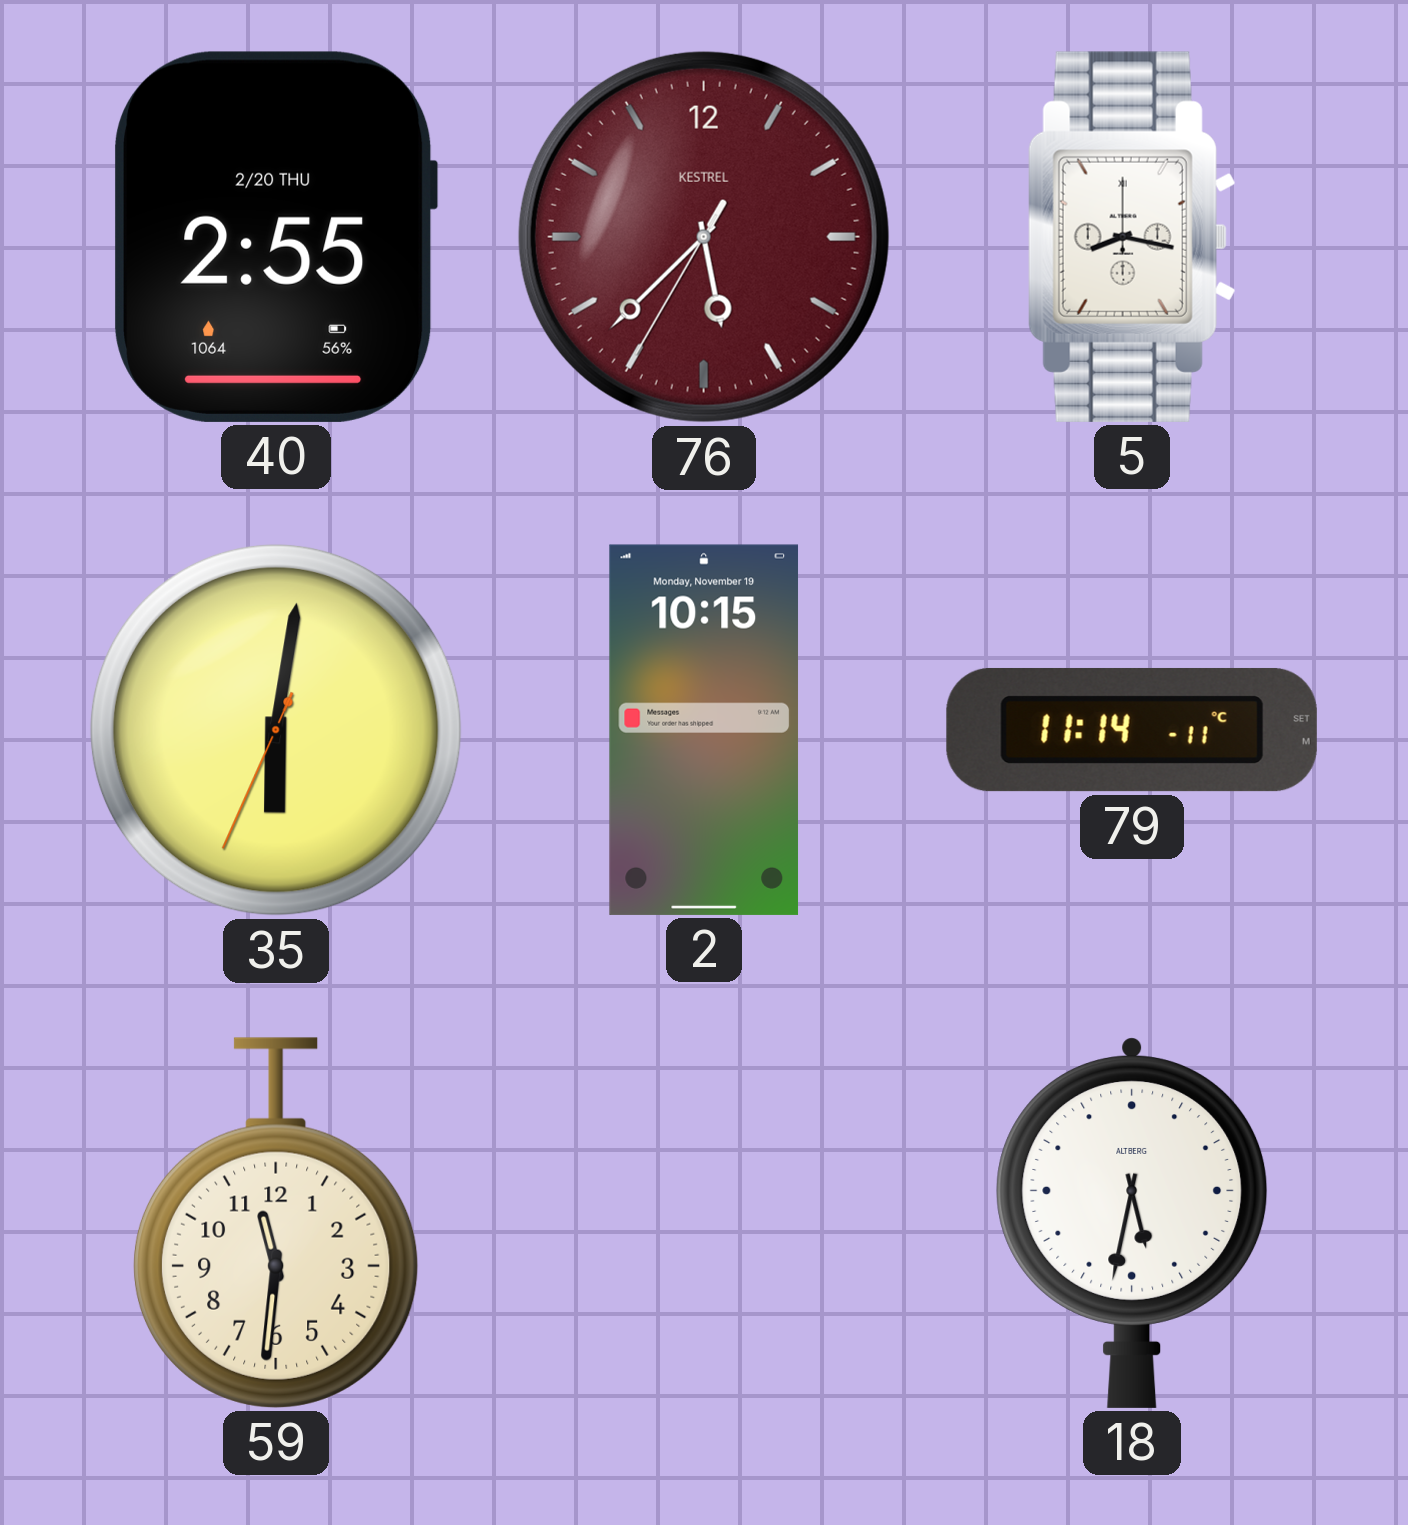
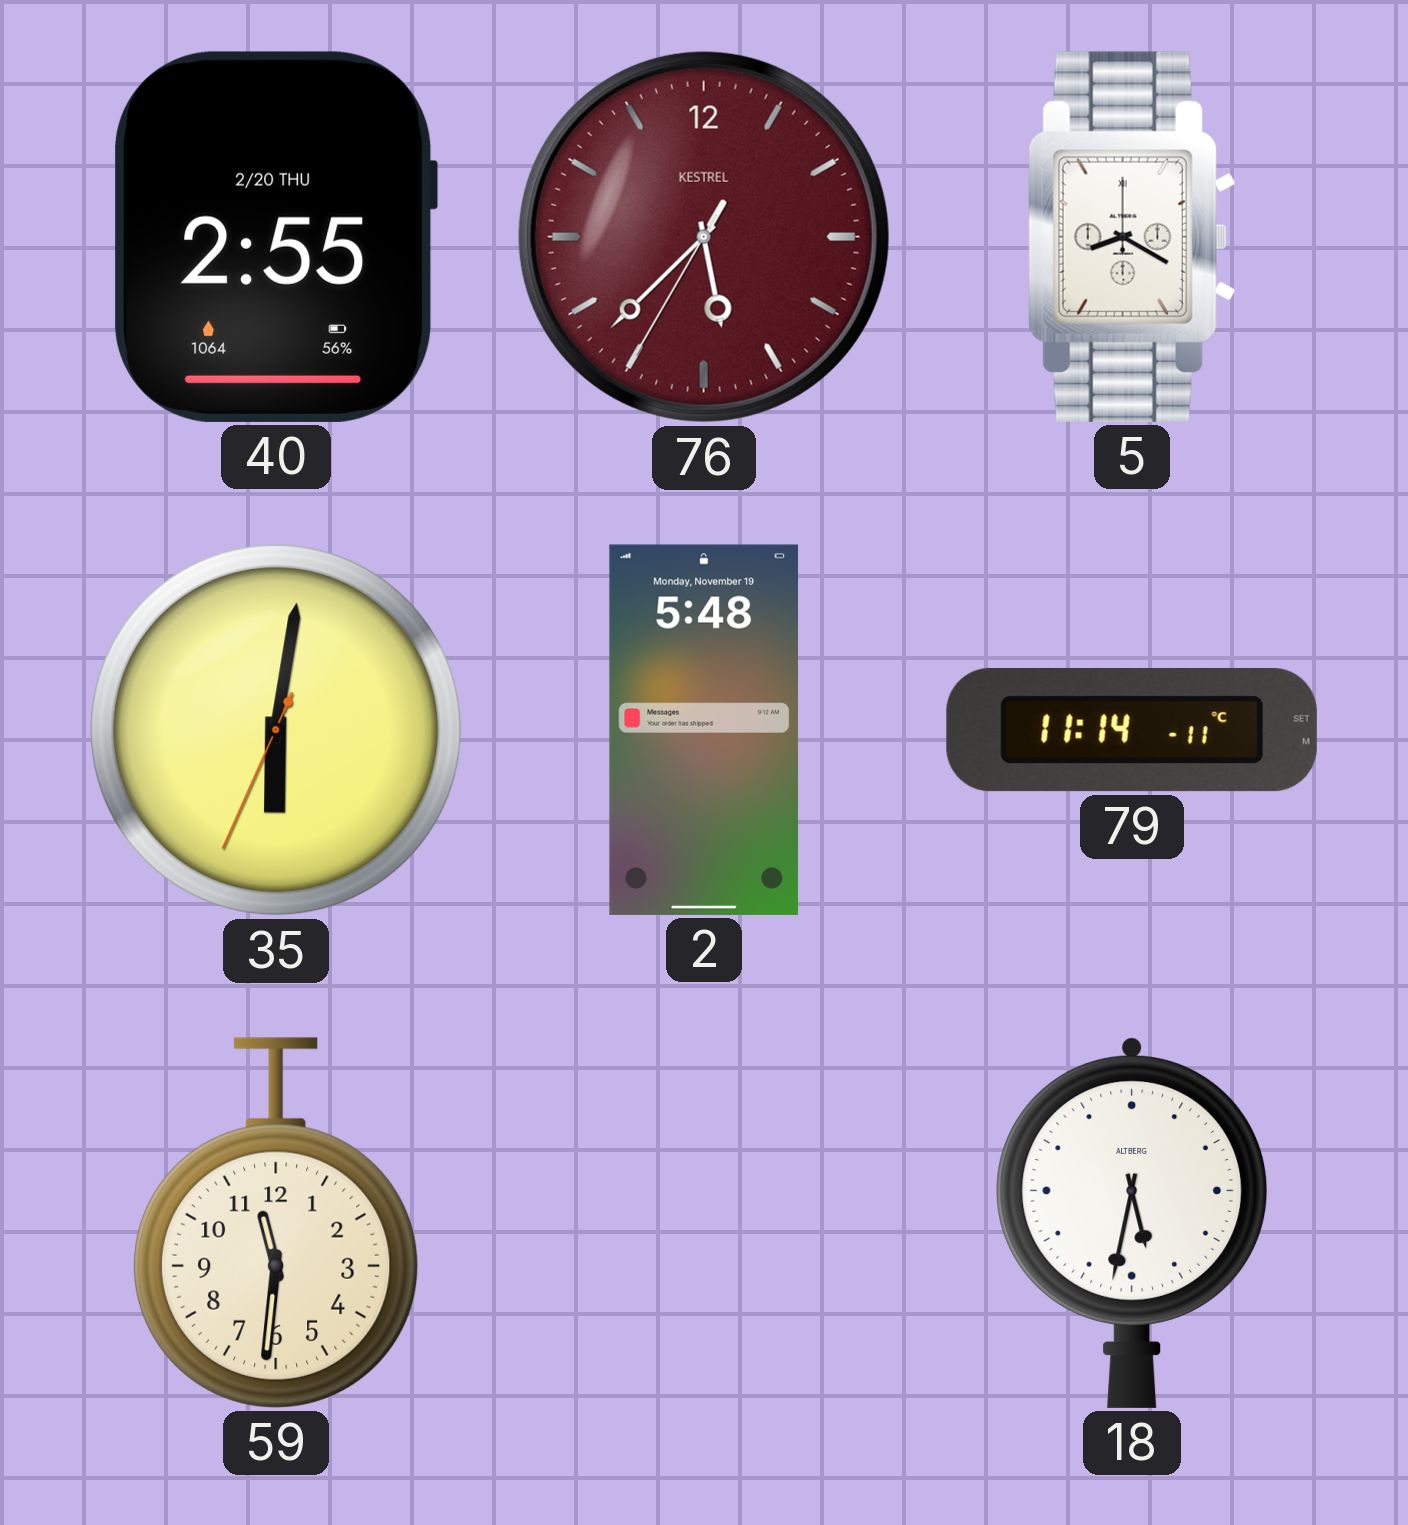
5: 8:17 -> 8:20 (1132, 237)
2: 10:15 -> 5:48 (704, 730)
